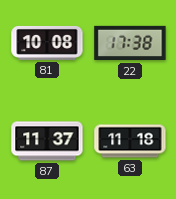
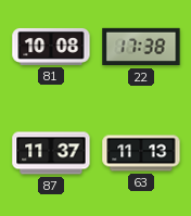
63: 11:18 -> 11:13 (141, 153)
